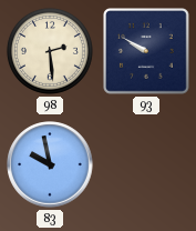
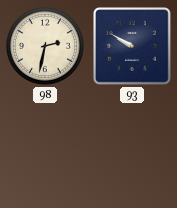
98: 2:29 -> 2:32 (45, 46)
83: 9:58 -> none (50, 164)
